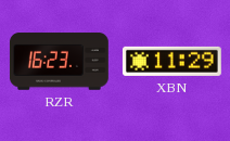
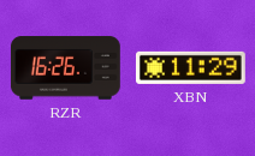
RZR: 16:23 -> 16:26 (65, 68)
